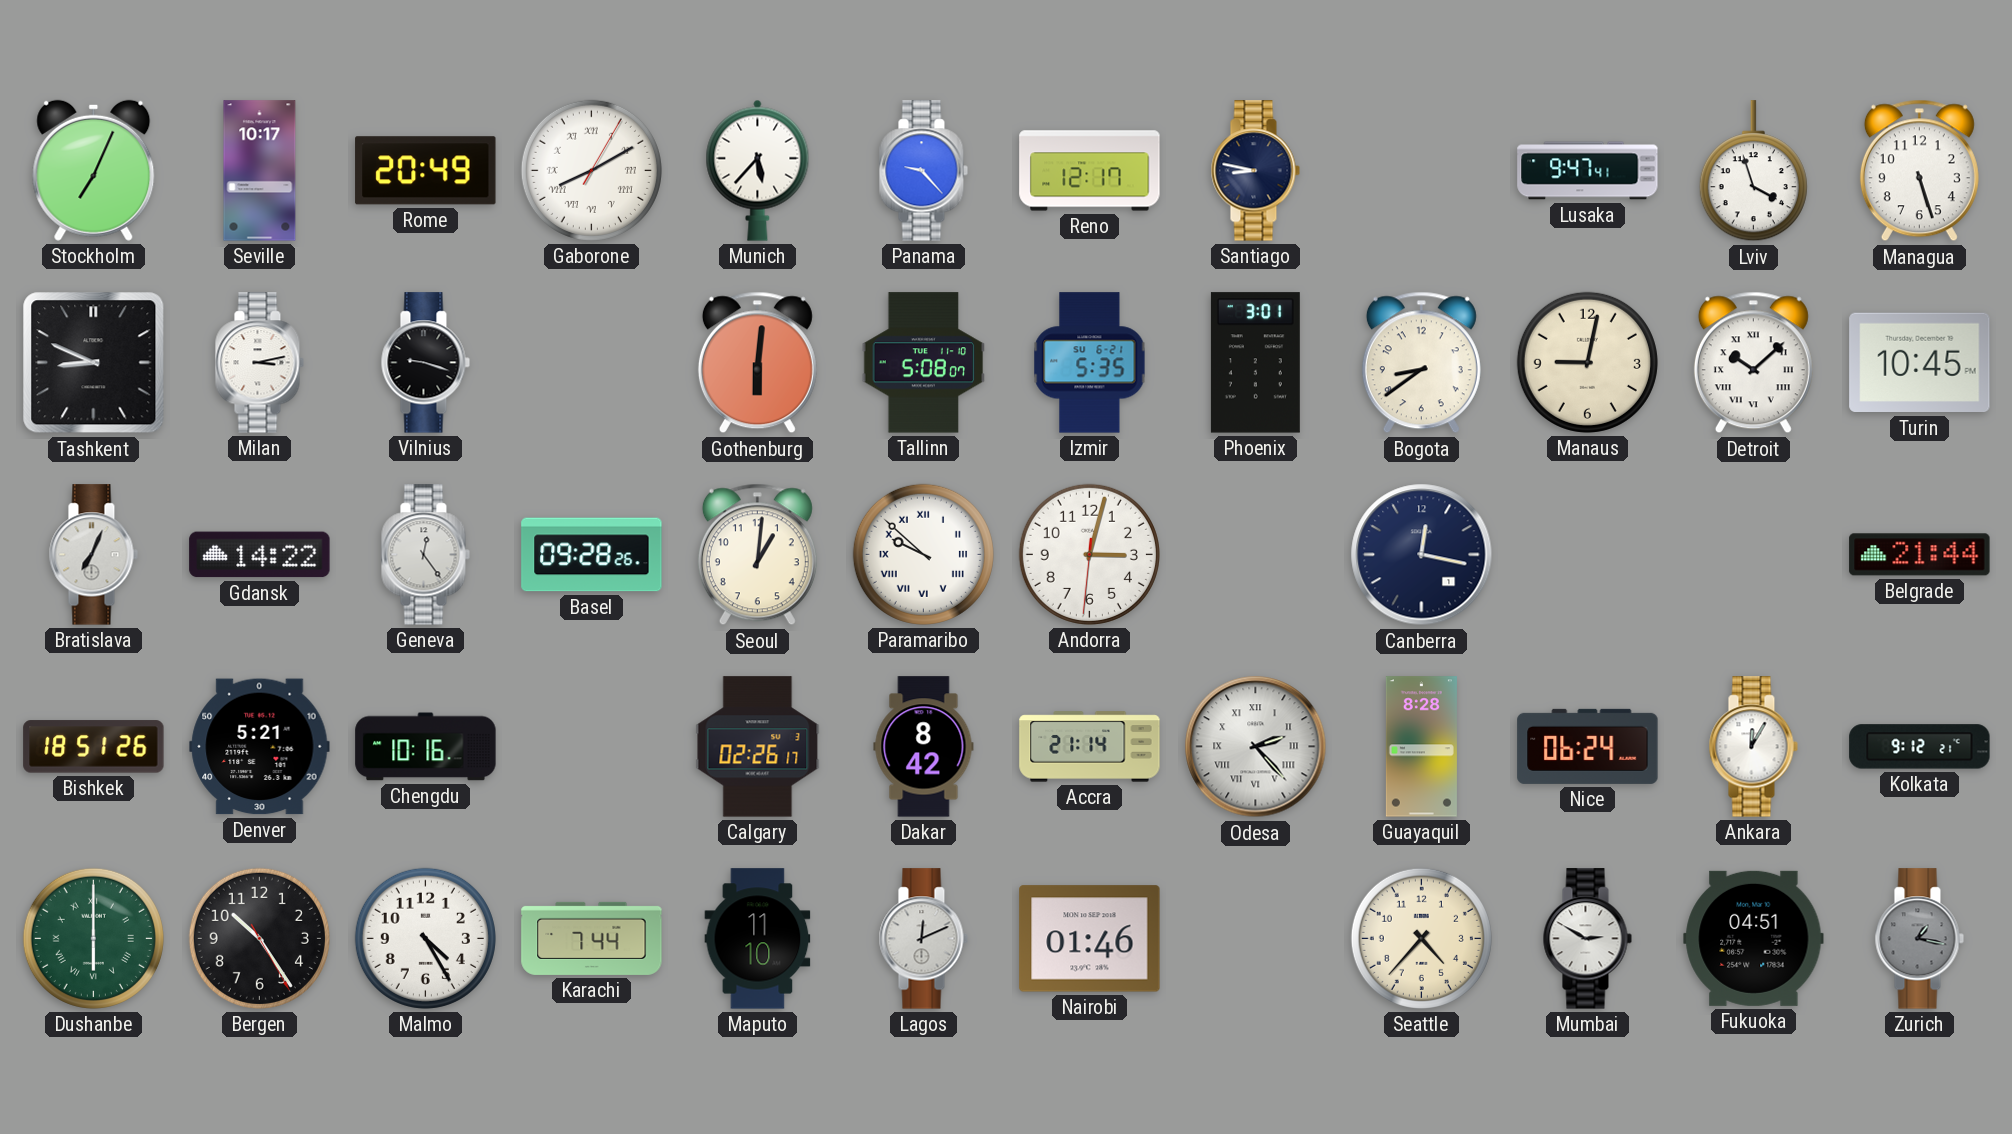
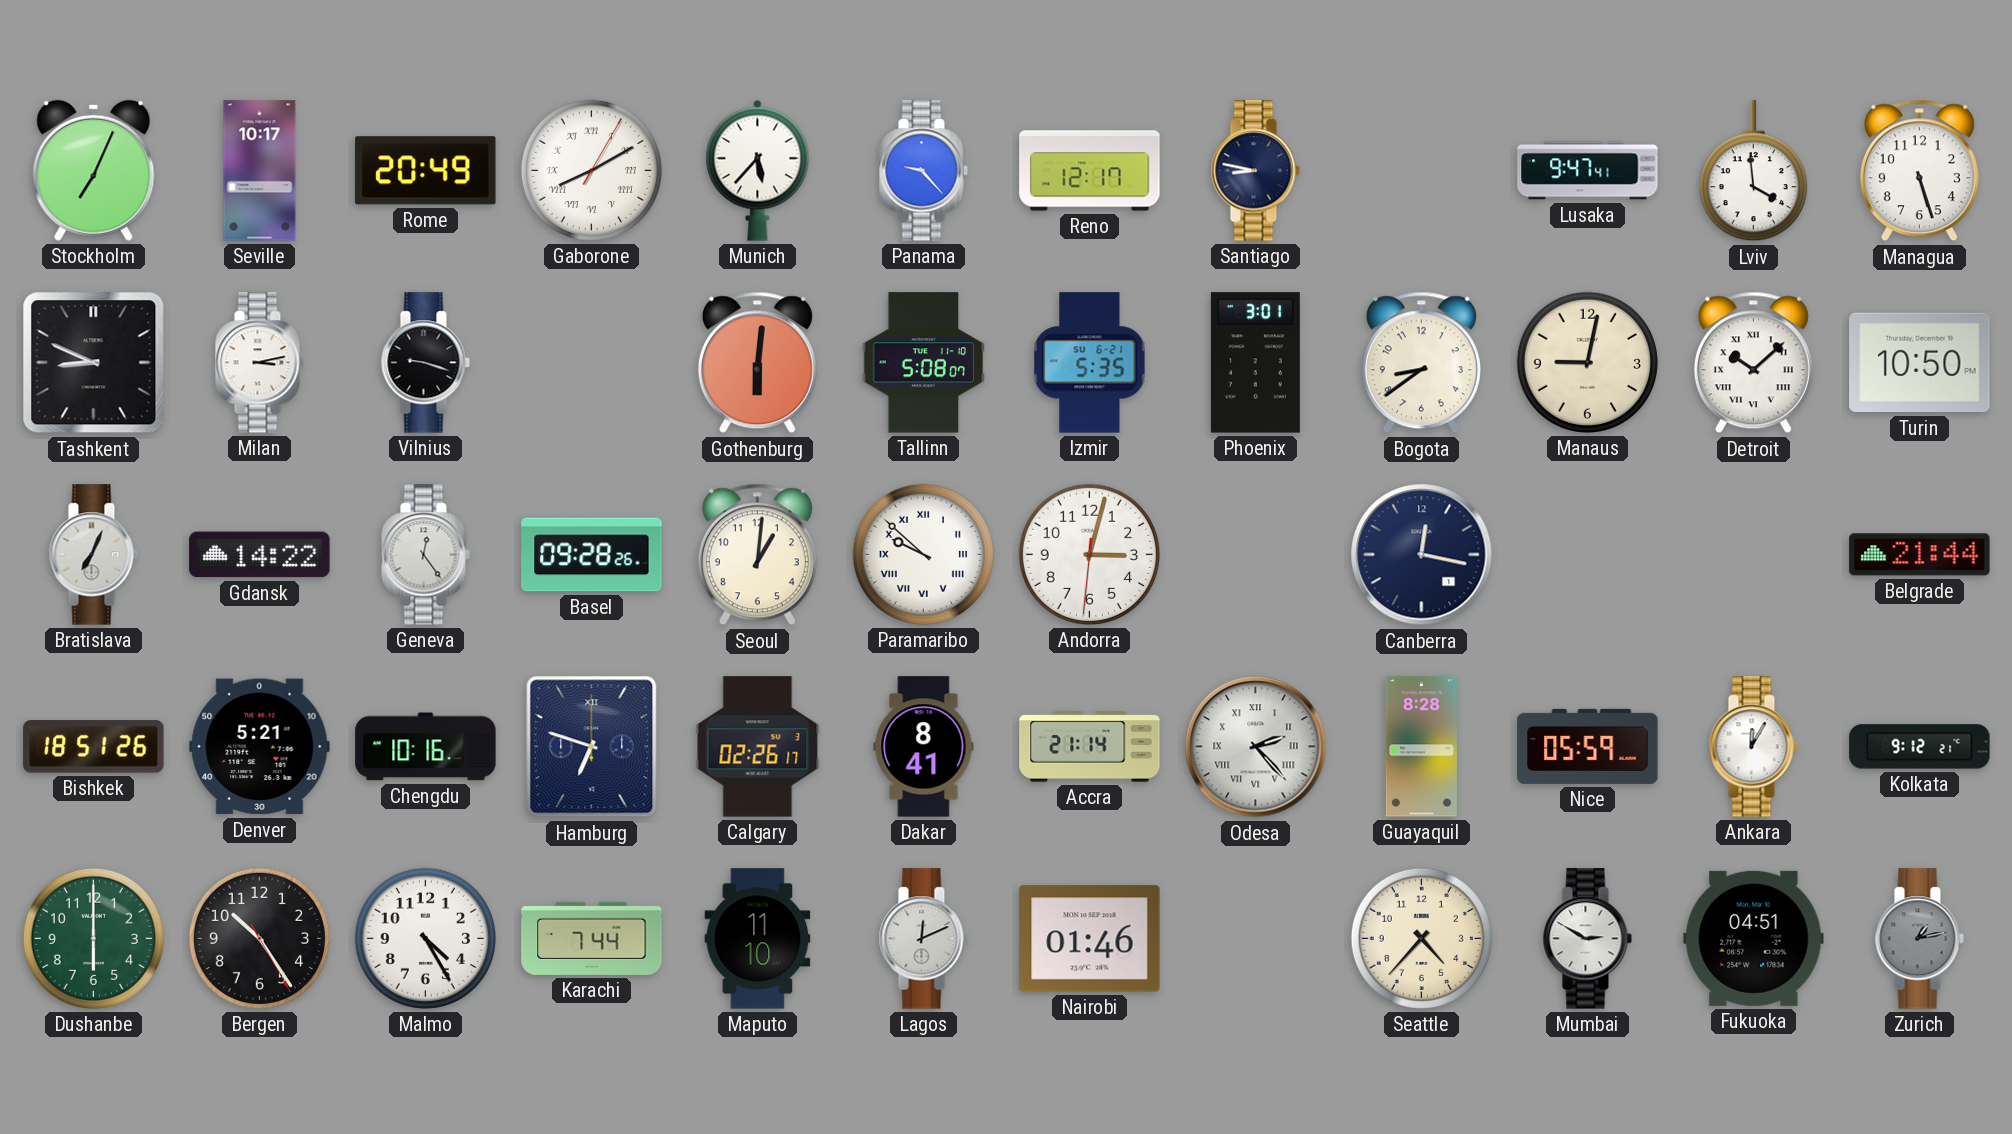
Lviv: 3:57 -> 3:59 (1753, 171)
Turin: 10:45 -> 10:50 (1920, 363)
Hamburg: none -> 6:48 (592, 747)
Dakar: 8:42 -> 8:41 (924, 747)
Nice: 06:24 -> 05:59 (1588, 746)
Dushanbe numerals: Roman -> Arabic (93, 938)
Zurich: 1:17 -> 1:13 (1919, 939)
